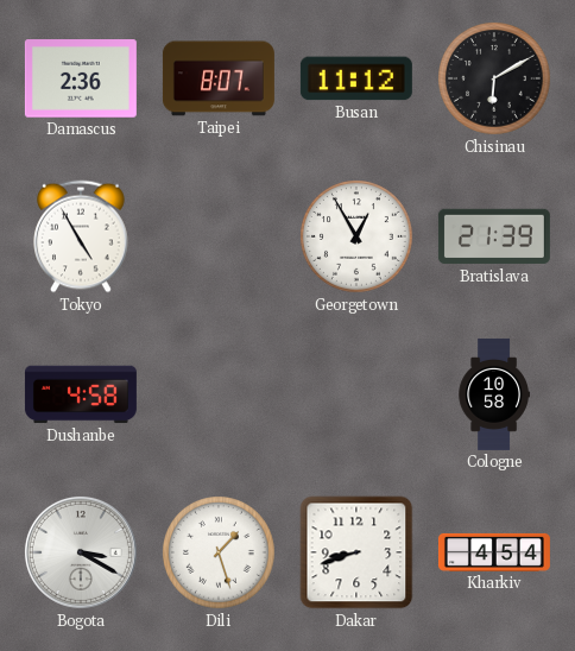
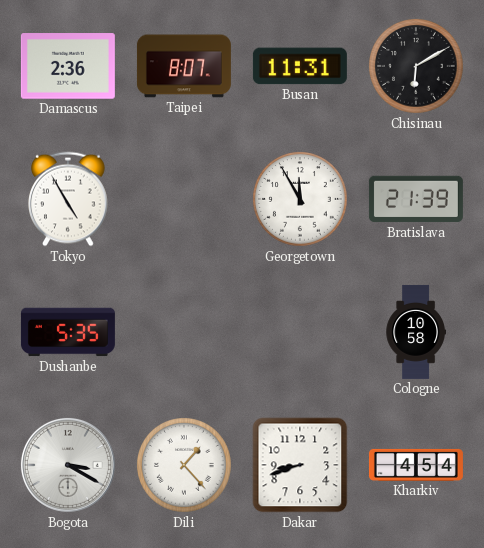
Busan: 11:12 -> 11:31 (300, 66)
Georgetown: 12:55 -> 11:55 (301, 200)
Dushanbe: 4:58 -> 5:35 (68, 332)
Dili: 1:27 -> 1:23 (185, 466)
